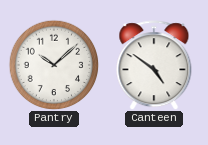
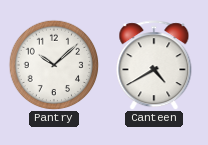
Canteen: 4:51 -> 4:40 (154, 65)
